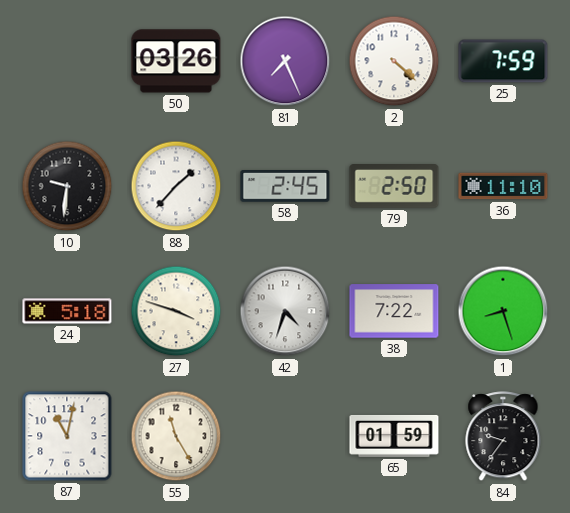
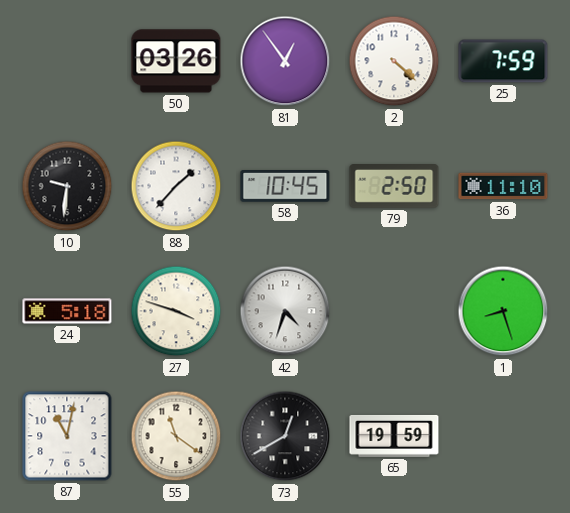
81: 7:26 -> 12:54 (285, 61)
58: 2:45 -> 10:45 (285, 187)
38: 7:22 -> none (394, 311)
55: 11:25 -> 11:21 (176, 436)
73: none -> 12:40 (285, 436)
65: 01:59 -> 19:59 (394, 436)
84: 9:36 -> none (503, 437)
